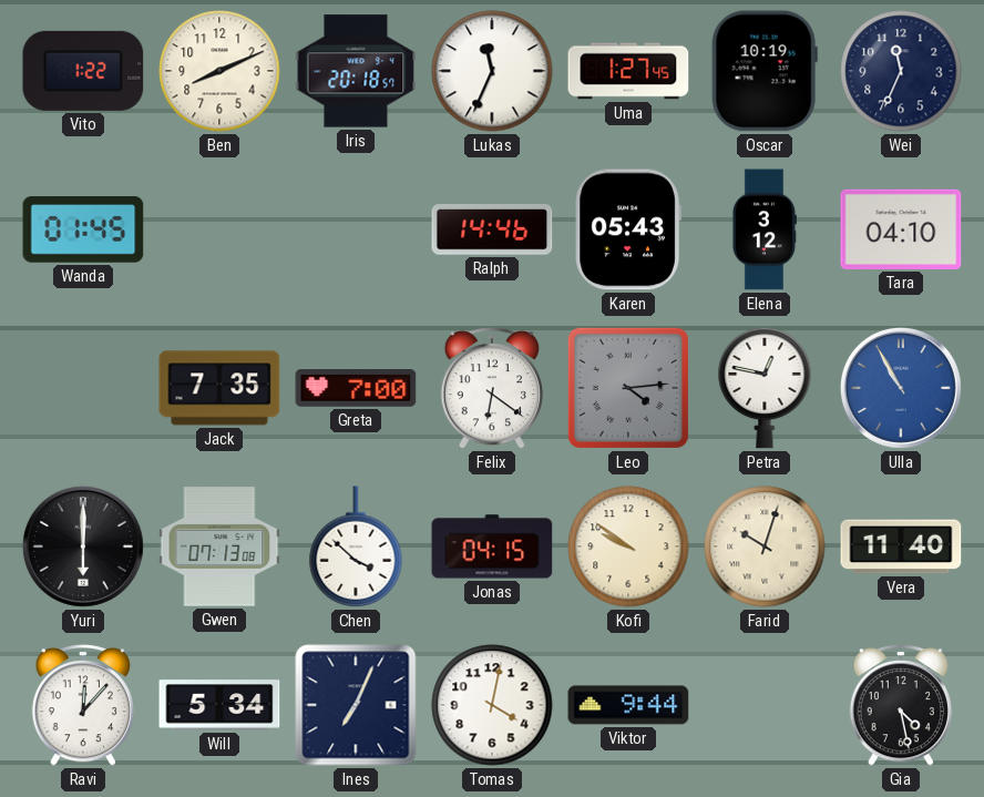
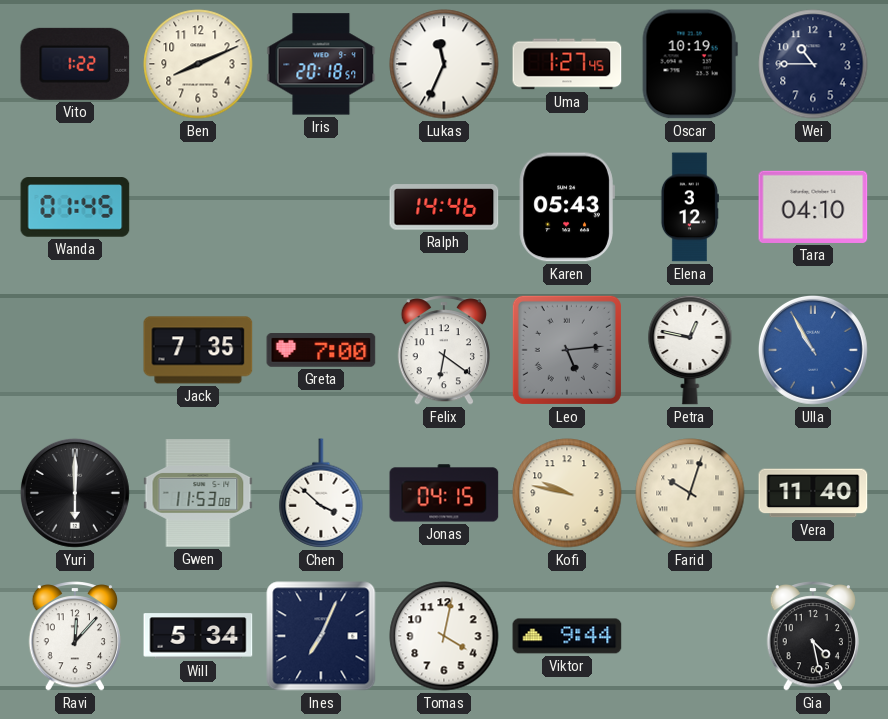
Wei: 11:34 -> 10:45 (813, 64)
Leo: 4:14 -> 5:14 (567, 350)
Gwen: 07:13 -> 11:53 (198, 493)
Kofi: 9:51 -> 9:47 (567, 493)
